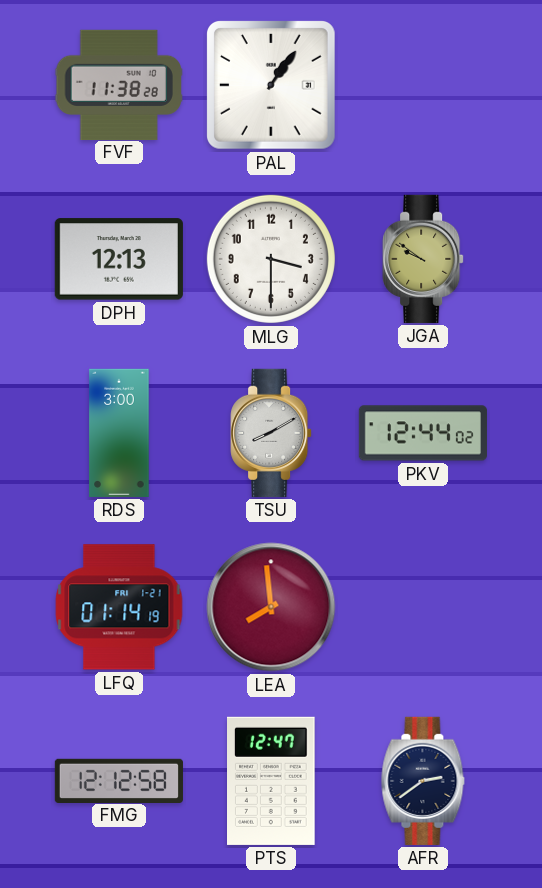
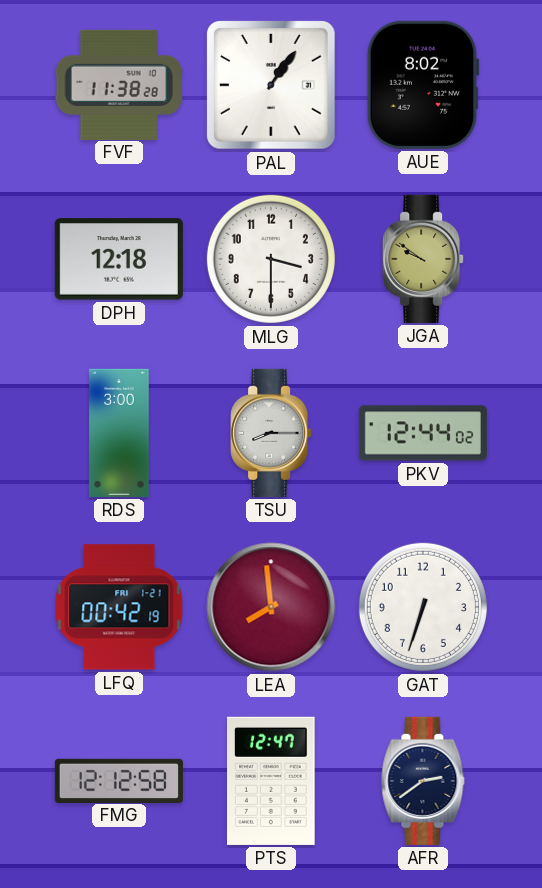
AUE: none -> 8:02 (423, 85)
DPH: 12:13 -> 12:18 (119, 259)
TSU: 8:10 -> 8:15 (271, 433)
LFQ: 01:14 -> 00:42 (119, 607)
GAT: none -> 6:33 (423, 607)
